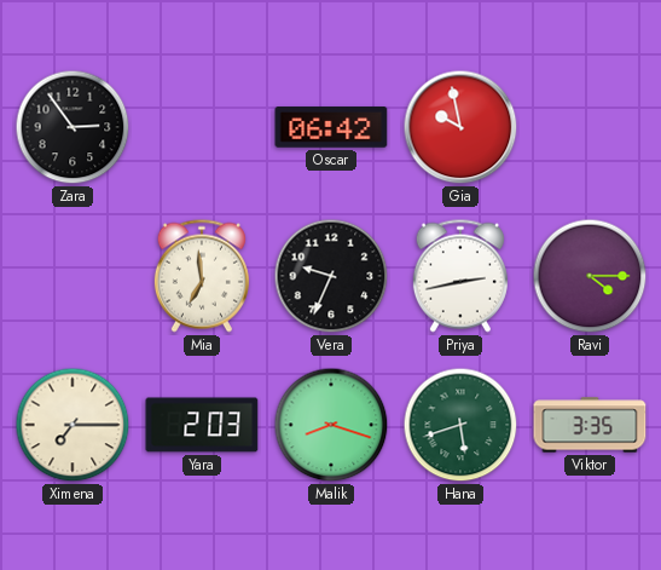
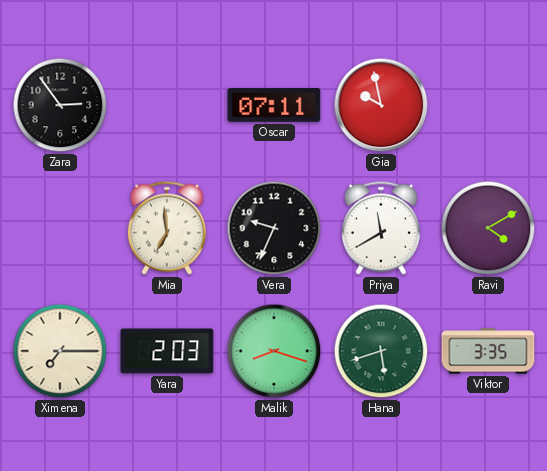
Oscar: 06:42 -> 07:11 (274, 105)
Priya: 2:43 -> 11:40 (381, 228)
Ravi: 4:15 -> 4:10 (488, 228)
